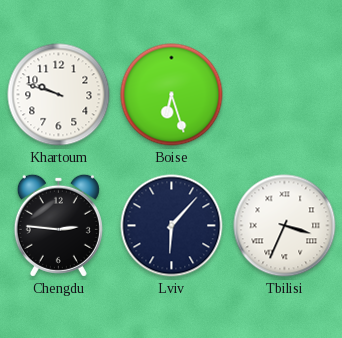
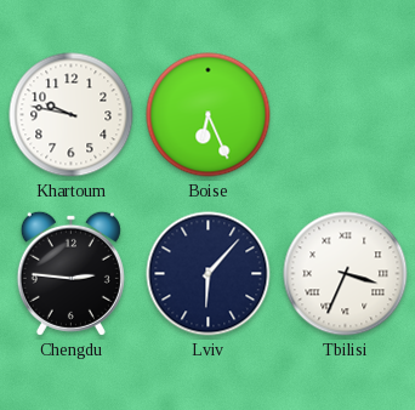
Khartoum: 9:48 -> 9:47 (72, 115)
Boise: 6:27 -> 6:26 (209, 115)
